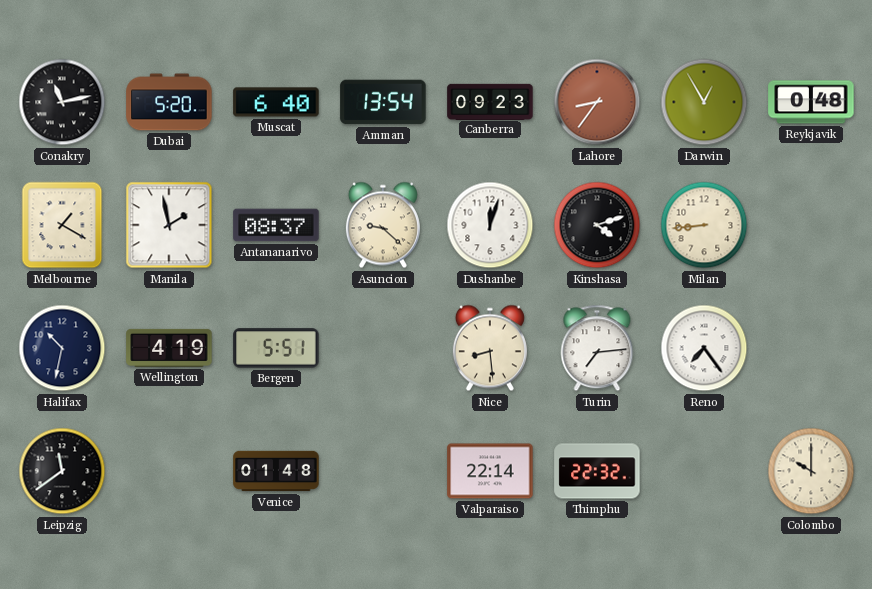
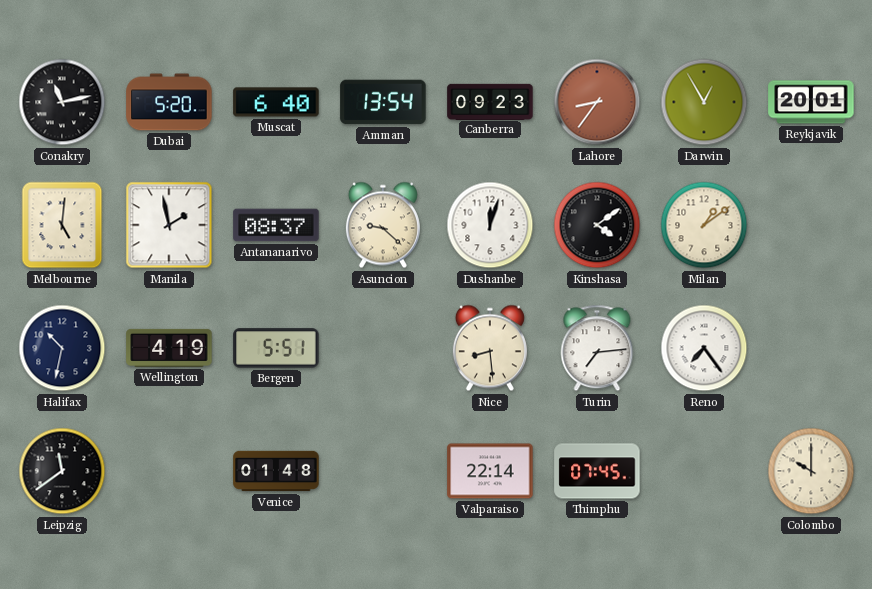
Reykjavik: 0:48 -> 20:01 (811, 102)
Melbourne: 1:20 -> 5:01 (62, 225)
Kinshasa: 4:12 -> 4:09 (597, 225)
Milan: 8:44 -> 1:09 (704, 225)
Thimphu: 22:32 -> 07:45 (597, 471)
